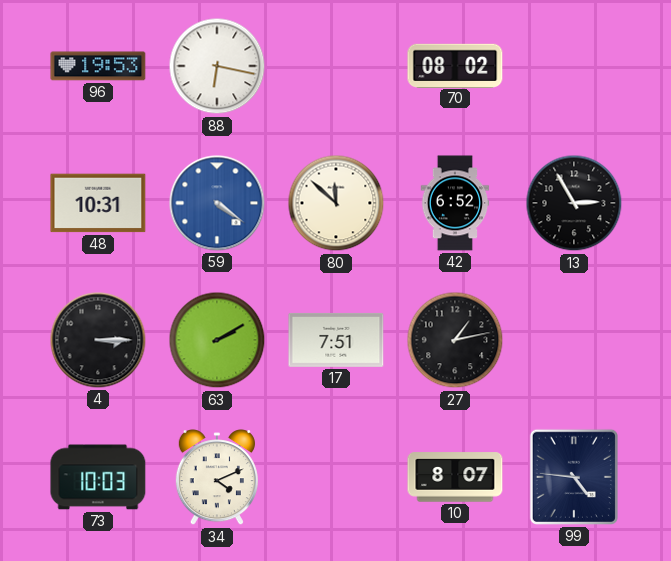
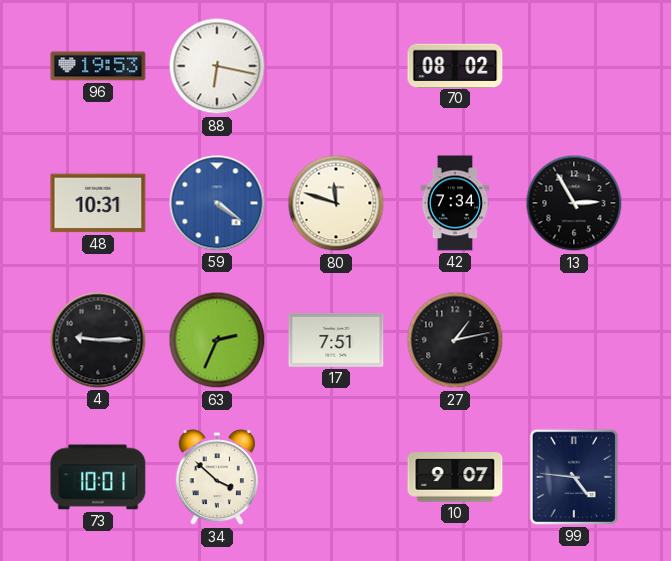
80: 11:52 -> 11:48 (336, 203)
42: 6:52 -> 7:34 (455, 203)
4: 3:15 -> 9:15 (98, 340)
63: 2:10 -> 2:34 (217, 340)
73: 10:03 -> 10:01 (98, 477)
34: 4:11 -> 3:52 (217, 478)
10: 8:07 -> 9:07 (455, 477)
